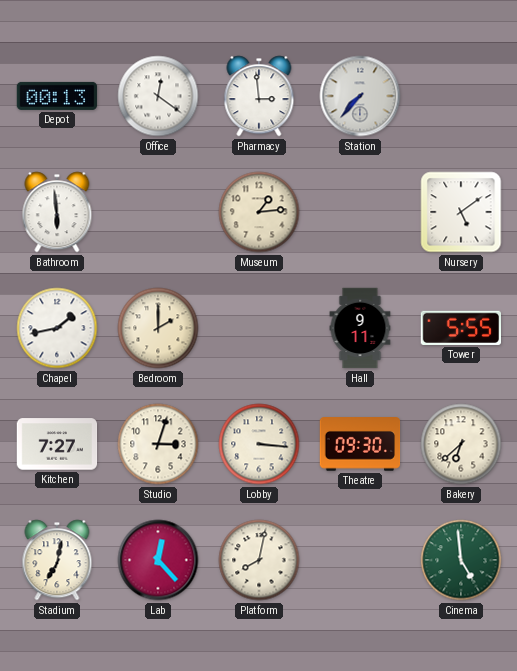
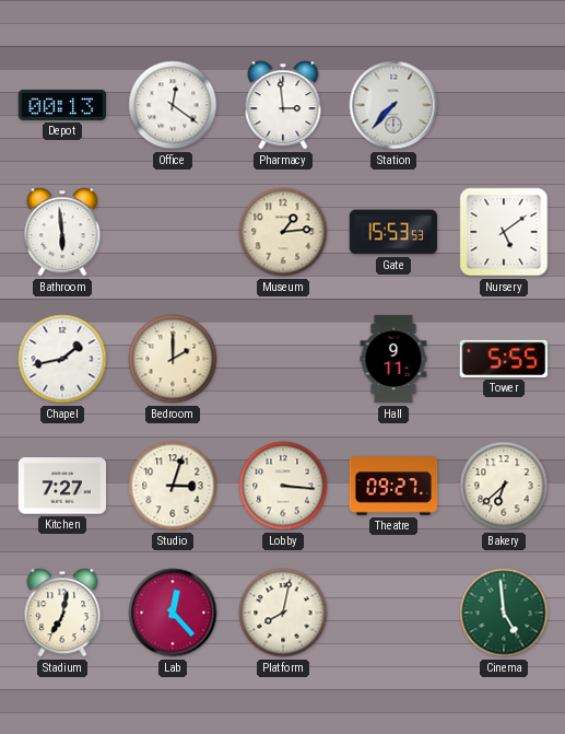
Gate: none -> 15:53 (392, 232)
Theatre: 09:30 -> 09:27 (393, 486)
